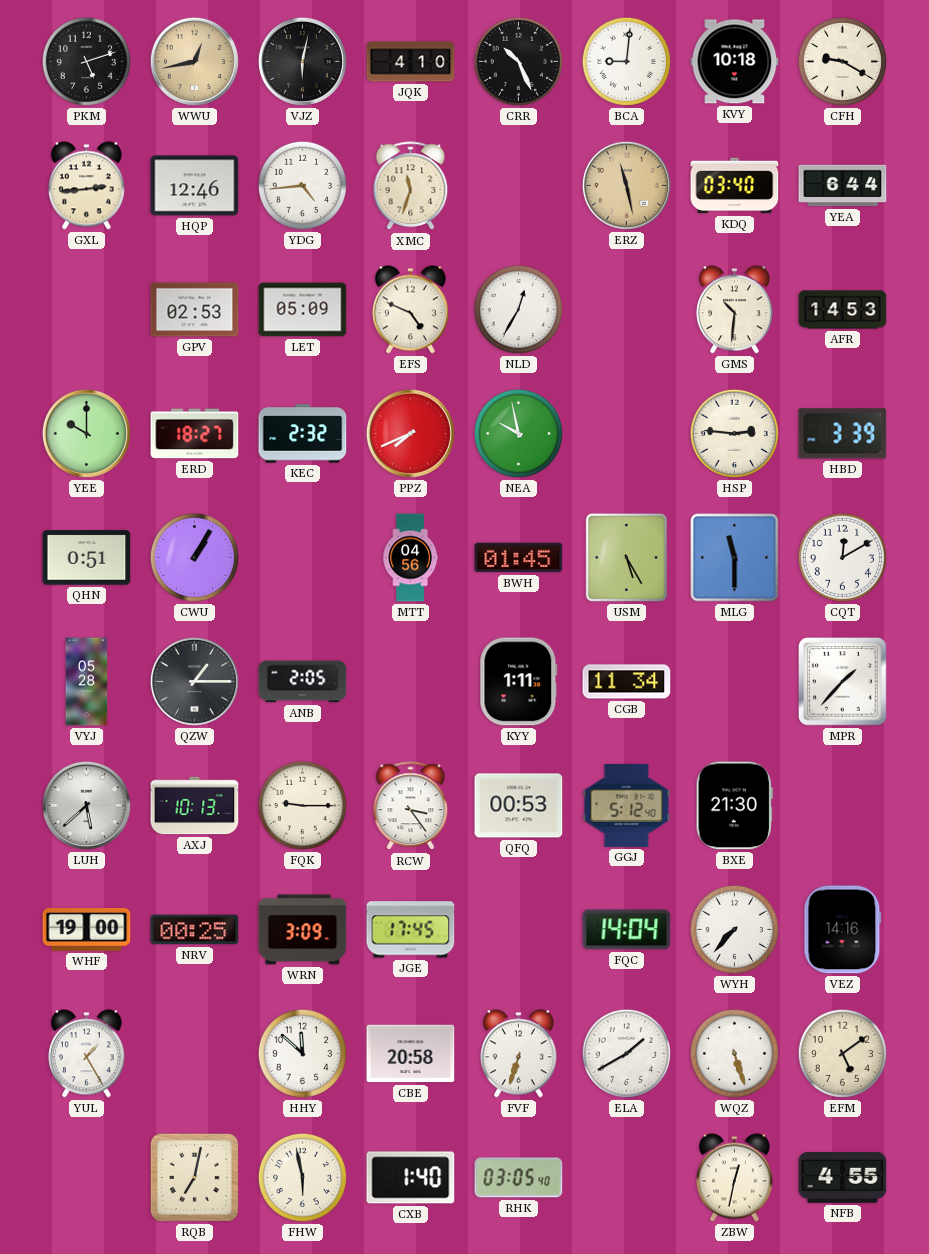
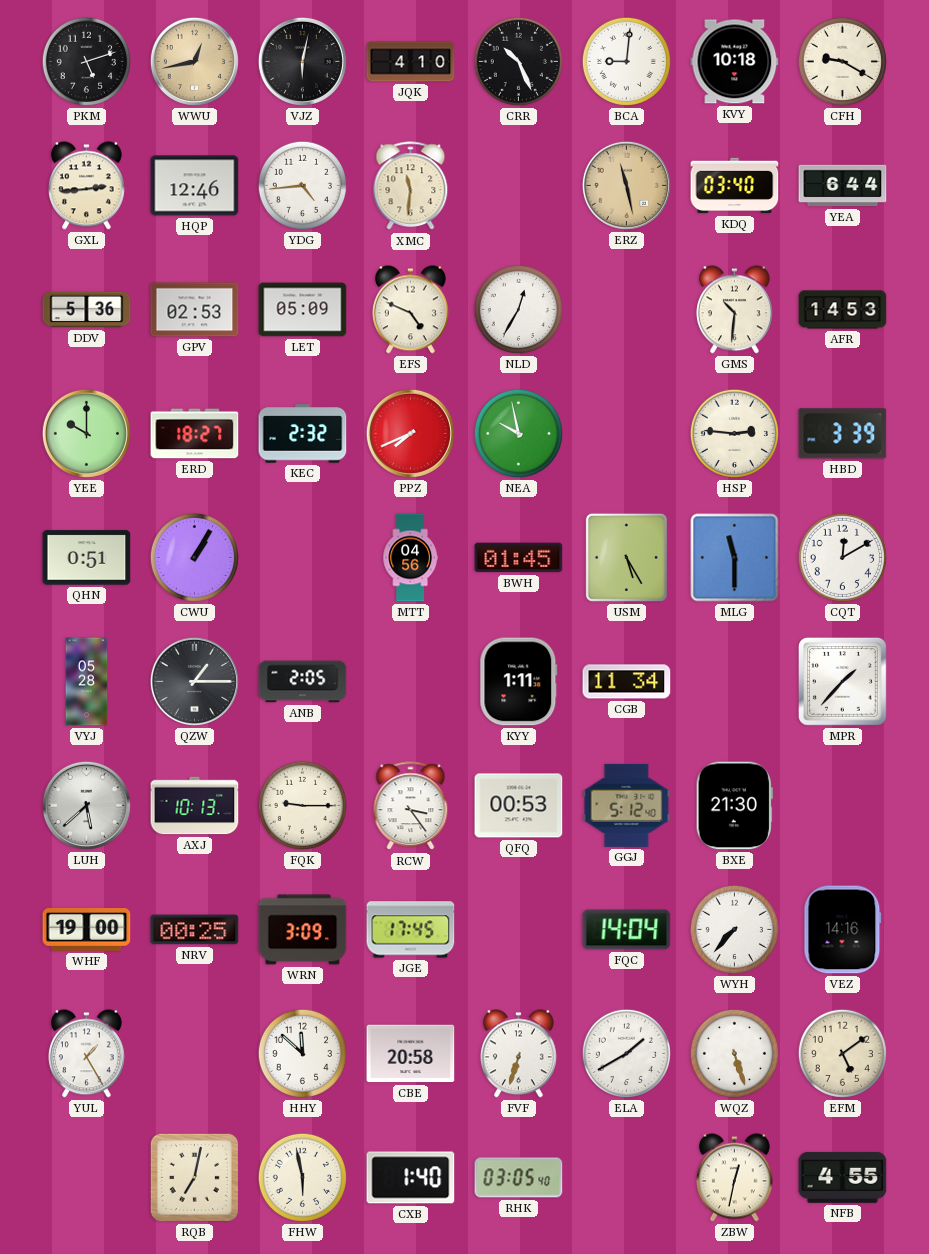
XMC: 11:33 -> 11:31 (411, 186)
DDV: none -> 5:36 (87, 310)
